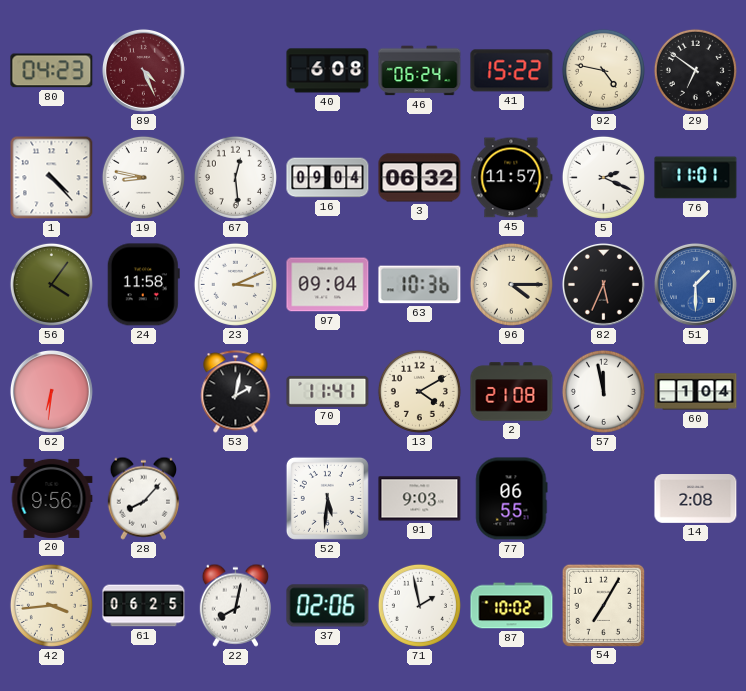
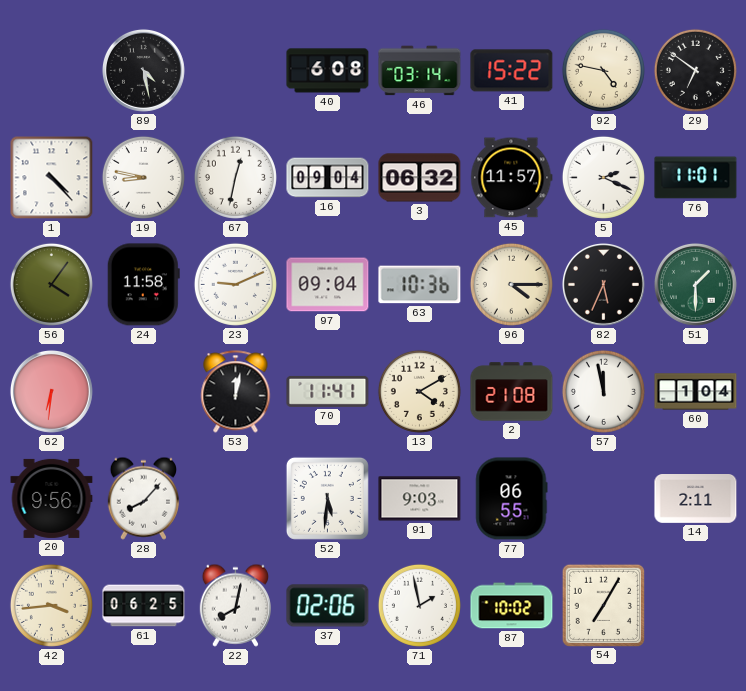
80: 04:23 -> none (52, 71)
89: 4:26 -> 4:28 (143, 70)
89 dial: burgundy -> black (143, 70)
46: 06:24 -> 03:14 (420, 71)
67: 12:29 -> 12:32 (235, 177)
23: 3:11 -> 9:11 (235, 284)
51 dial: blue -> green (695, 284)
53: 2:02 -> 12:02 (236, 392)
14: 2:08 -> 2:11 (696, 499)
